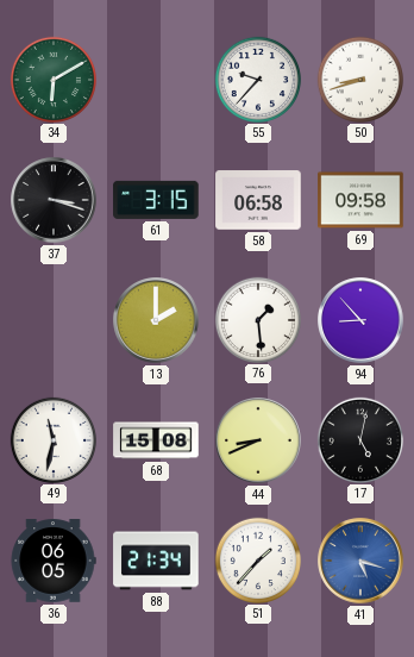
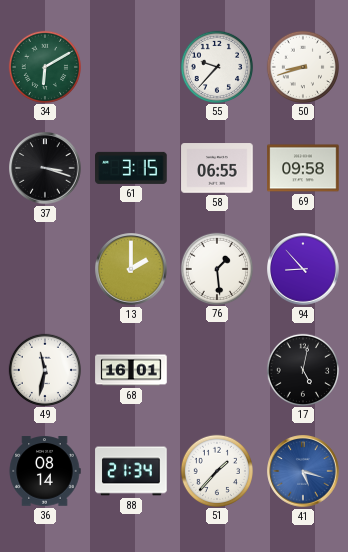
58: 06:58 -> 06:55 (217, 168)
68: 15:08 -> 16:01 (131, 370)
44: 8:41 -> none (258, 440)
36: 06:05 -> 08:14 (45, 471)
